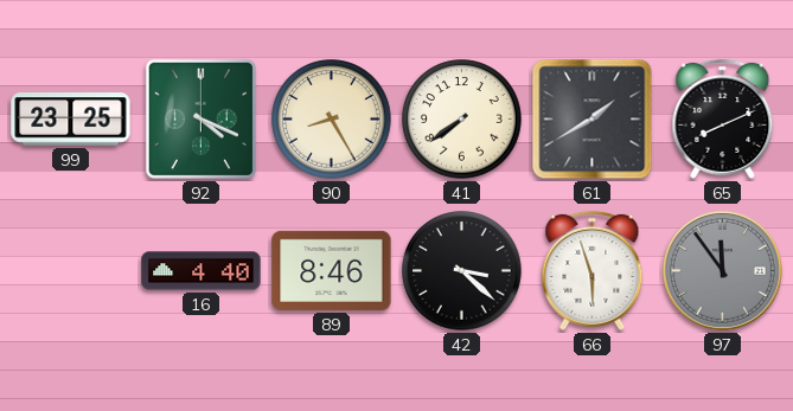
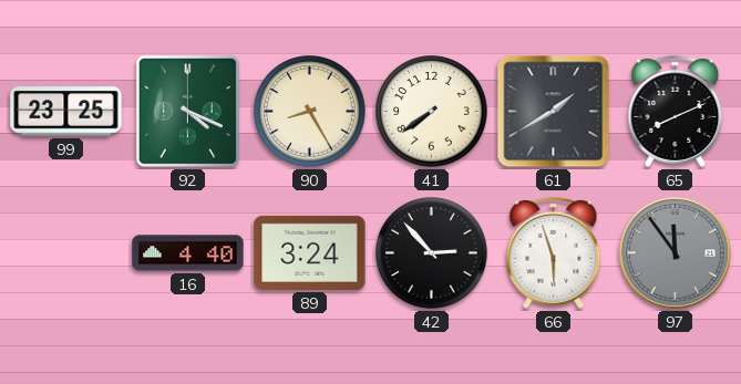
89: 8:46 -> 3:24 (310, 252)
42: 3:22 -> 2:53 (432, 253)
